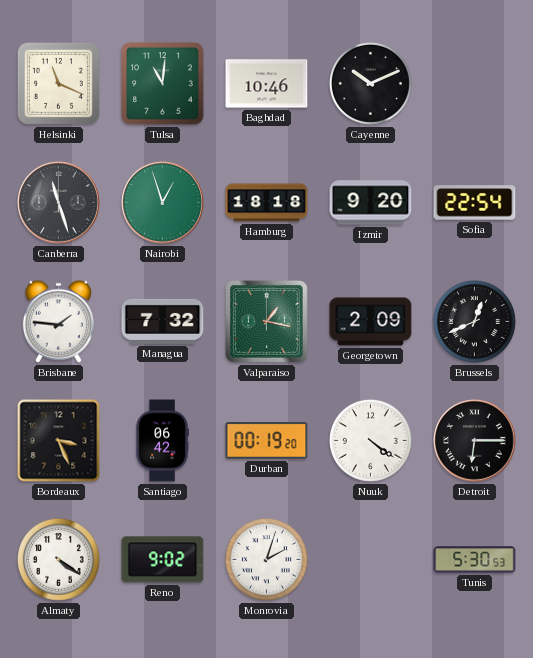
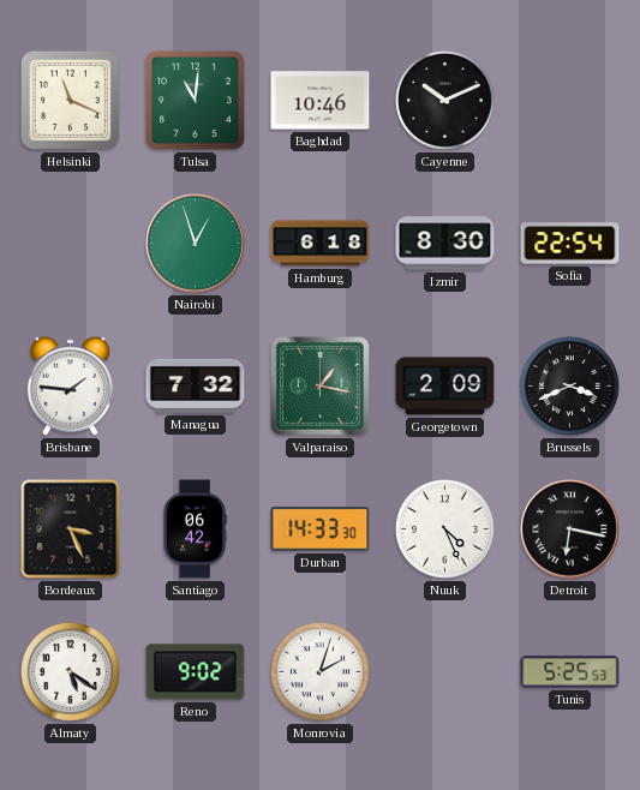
Canberra: 11:27 -> none (59, 203)
Hamburg: 18:18 -> 6:18 (321, 244)
Izmir: 9:20 -> 8:30 (445, 244)
Brussels: 12:41 -> 3:41 (569, 385)
Durban: 00:19 -> 14:33 (321, 529)
Nuuk: 4:21 -> 4:26 (444, 528)
Detroit: 6:15 -> 6:17 (570, 529)
Almaty: 4:21 -> 5:21 (70, 671)
Tunis: 5:30 -> 5:25 (570, 672)
